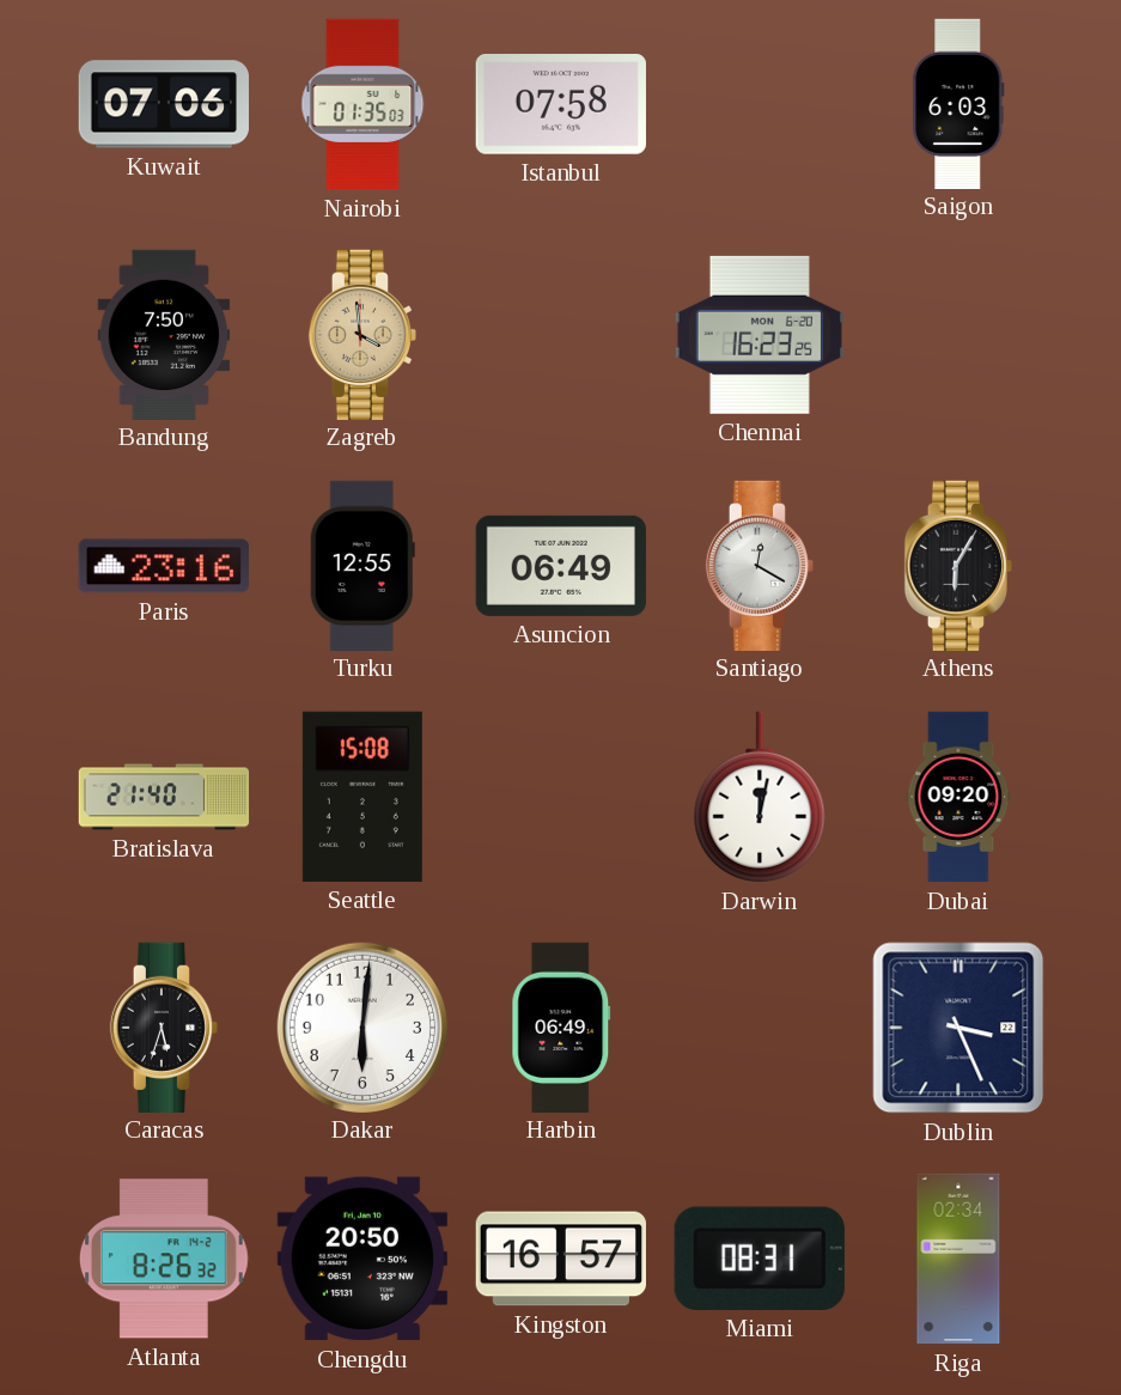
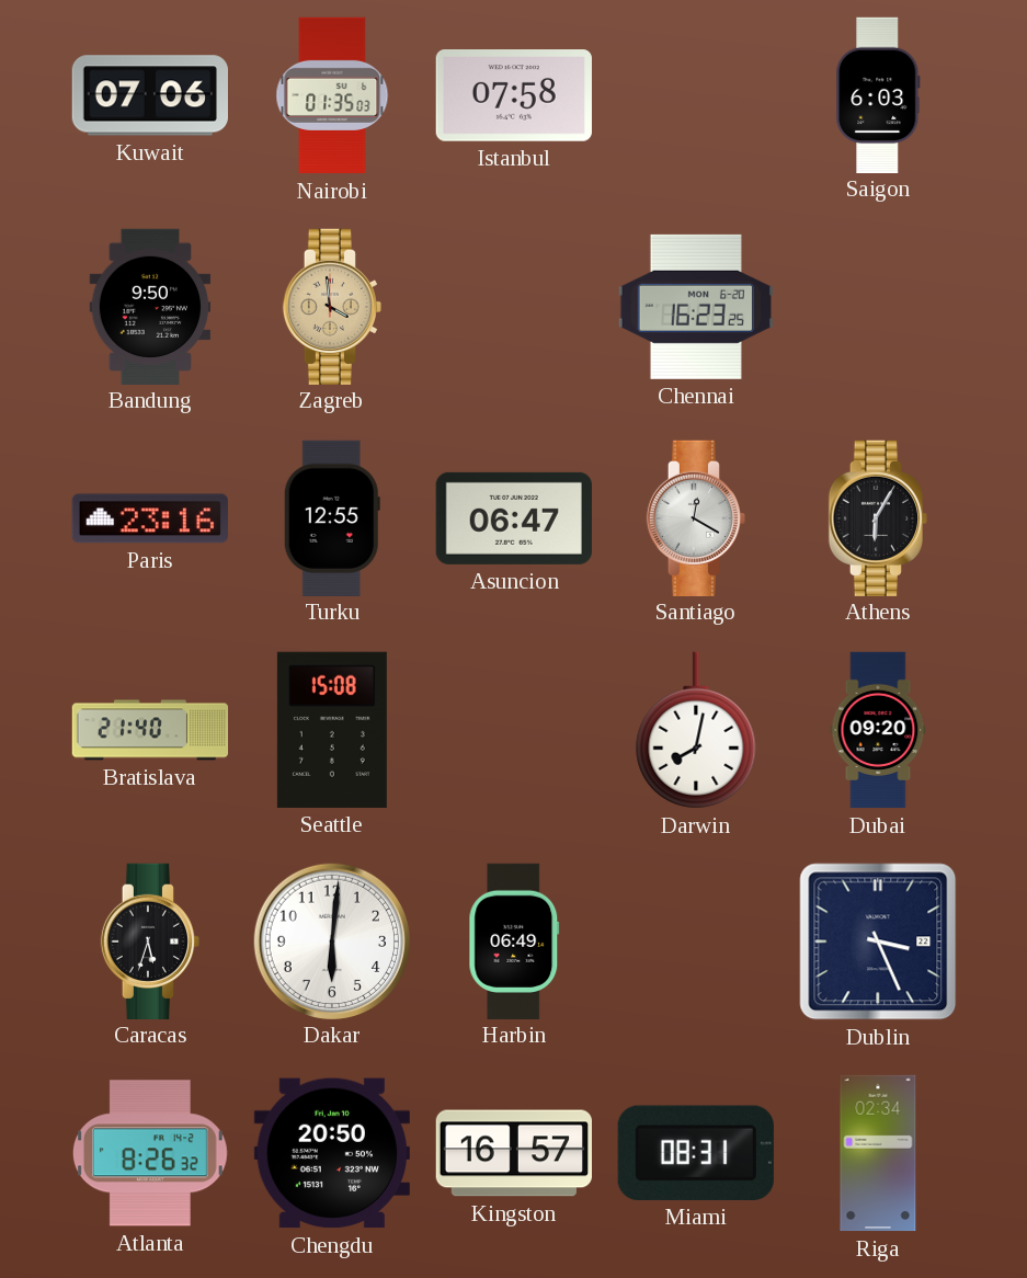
Bandung: 7:50 -> 9:50 (150, 306)
Asuncion: 06:49 -> 06:47 (514, 518)
Darwin: 12:02 -> 8:02 (696, 730)
